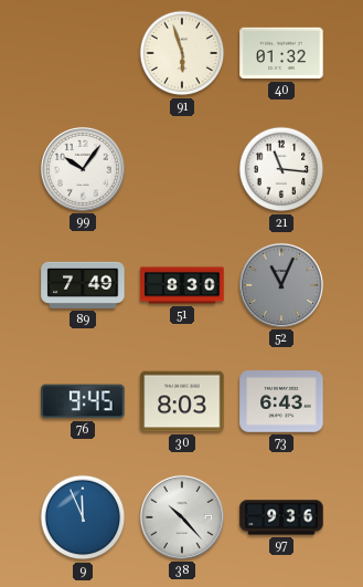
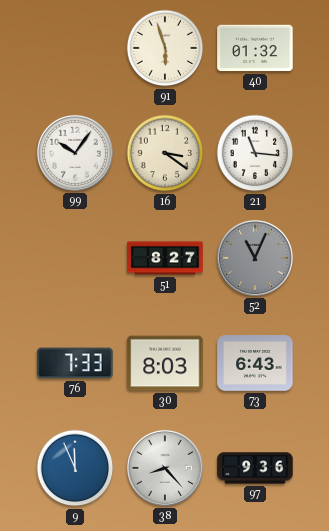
16: none -> 3:21 (165, 153)
89: 7:49 -> none (83, 285)
51: 8:30 -> 8:27 (165, 258)
76: 9:45 -> 7:33 (75, 363)
38: 10:23 -> 8:23 (165, 468)
